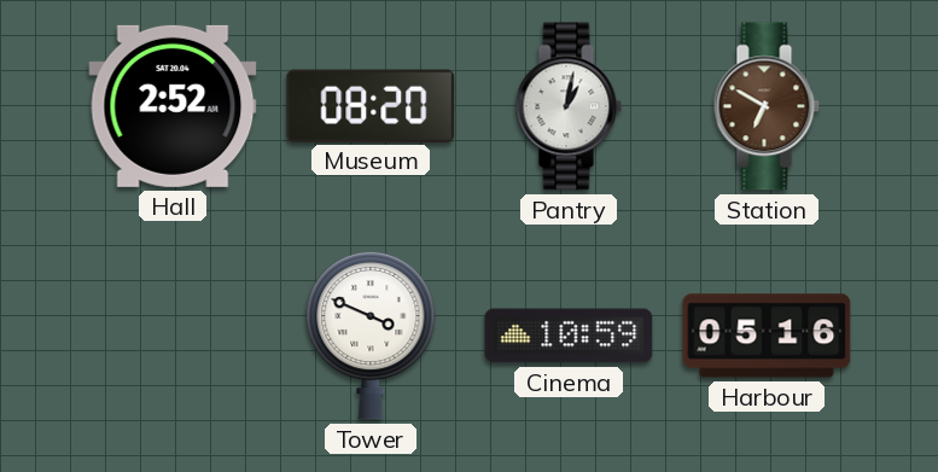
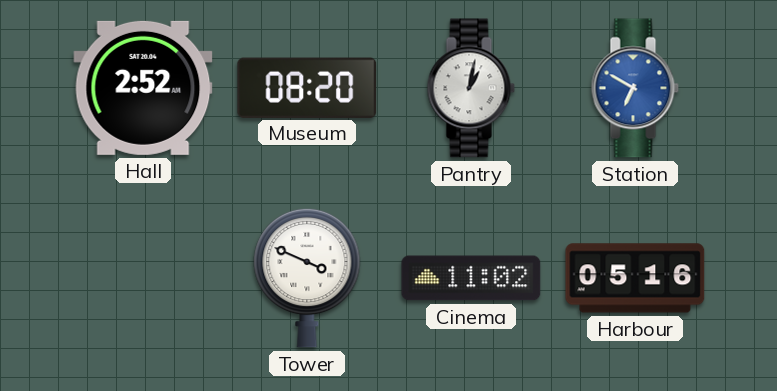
Station dial: brown -> blue (635, 88)
Cinema: 10:59 -> 11:02 (471, 278)
